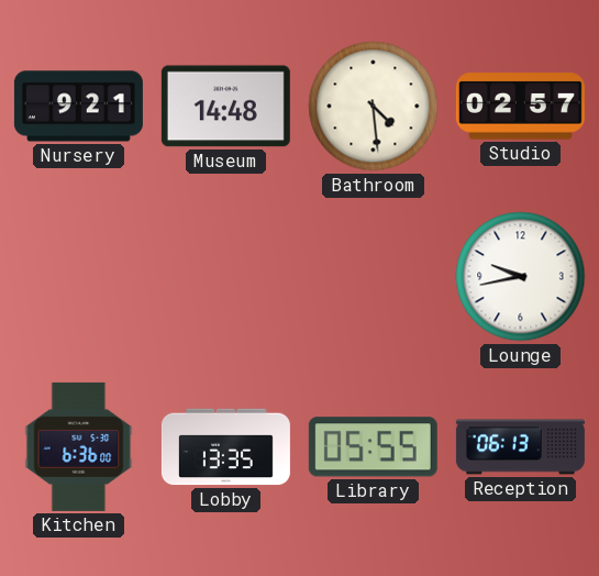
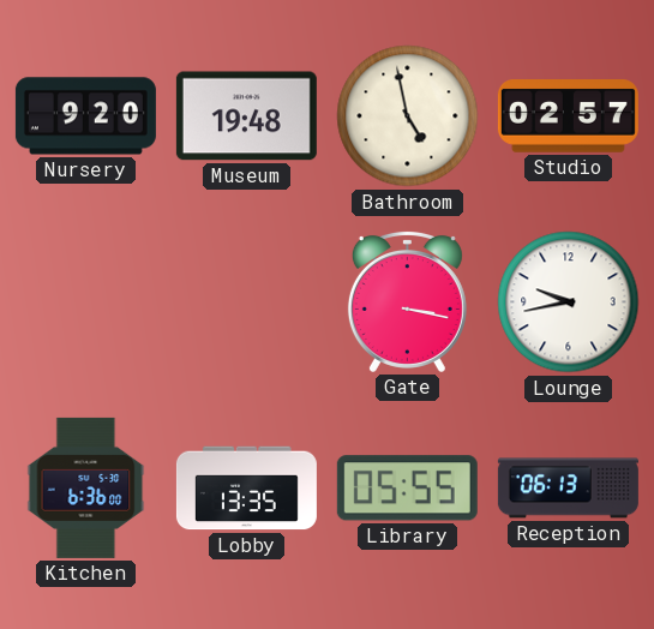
Nursery: 9:21 -> 9:20 (85, 116)
Museum: 14:48 -> 19:48 (246, 116)
Bathroom: 4:29 -> 4:58 (408, 116)
Gate: none -> 3:17 (407, 301)
